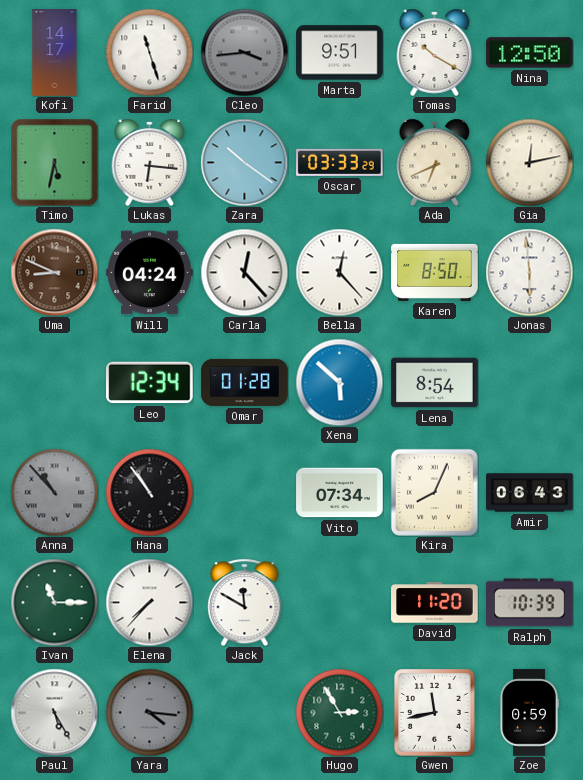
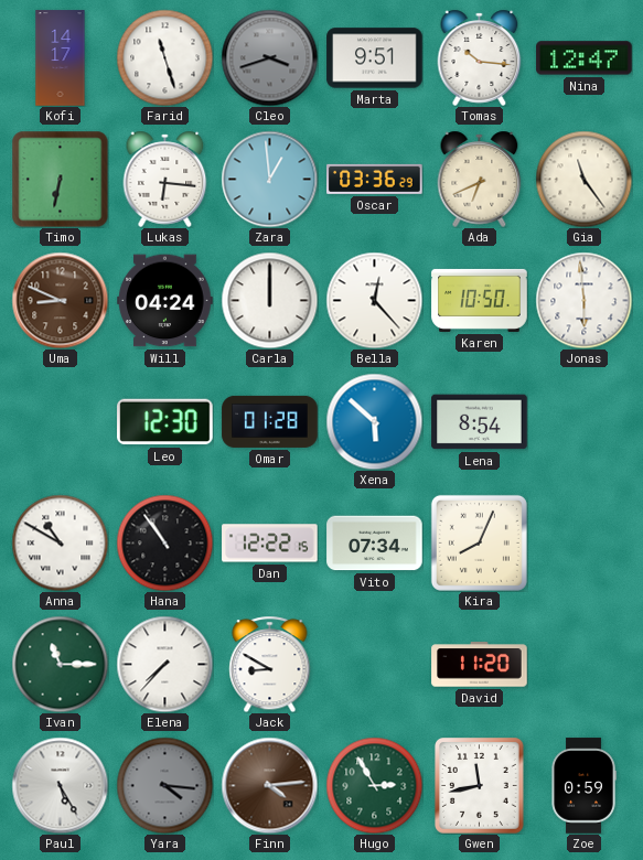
Cleo: 3:44 -> 3:42 (269, 57)
Tomas: 10:20 -> 10:16 (480, 57)
Nina: 12:50 -> 12:47 (585, 58)
Timo: 5:32 -> 6:32 (60, 179)
Zara: 10:21 -> 12:59 (269, 179)
Oscar: 03:33 -> 03:36 (375, 179)
Gia: 12:13 -> 11:24 (583, 179)
Carla: 12:23 -> 12:00 (269, 300)
Karen: 8:50 -> 10:50 (480, 300)
Leo: 12:34 -> 12:30 (165, 422)
Anna: 10:53 -> 10:50 (60, 542)
Anna dial: grey -> white (60, 542)
Dan: none -> 12:22 (270, 544)
Amir: 06:43 -> none (530, 493)
Jack: 11:50 -> 8:50 (270, 664)
Ralph: 10:39 -> none (530, 603)
Finn: none -> 4:14 (269, 785)
